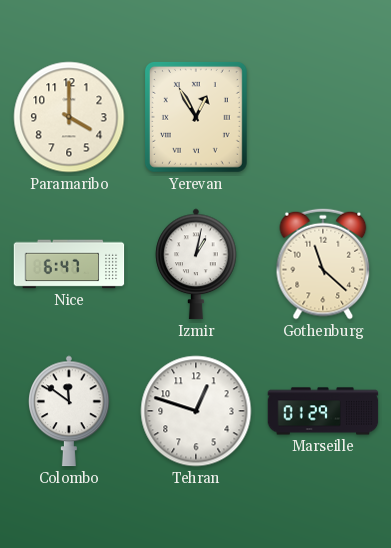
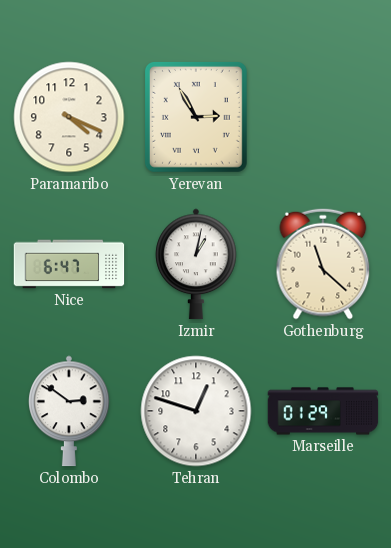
Paramaribo: 4:00 -> 4:19 (69, 117)
Yerevan: 12:55 -> 2:55 (196, 117)
Colombo: 11:51 -> 2:51 (69, 411)
